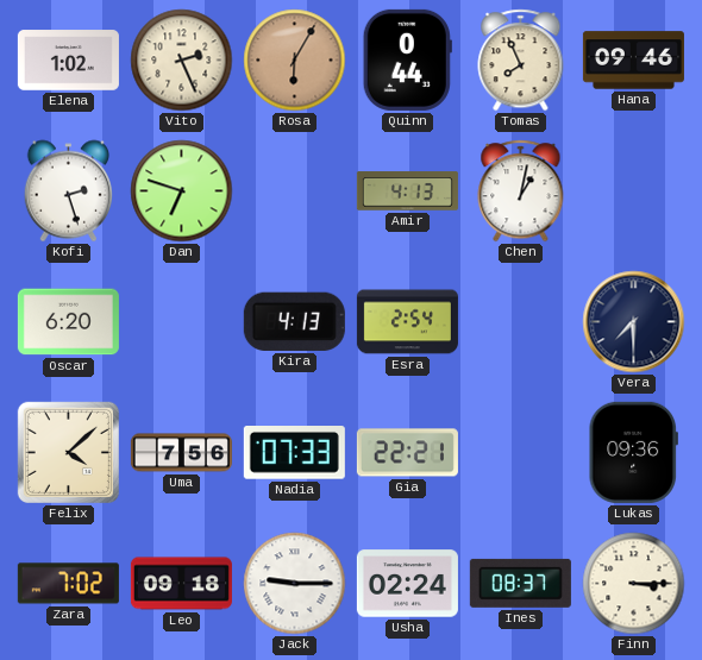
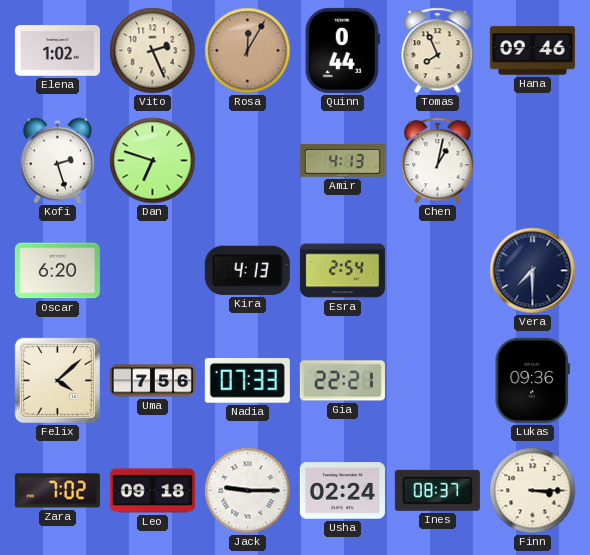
Rosa: 6:05 -> 12:05 (248, 51)
